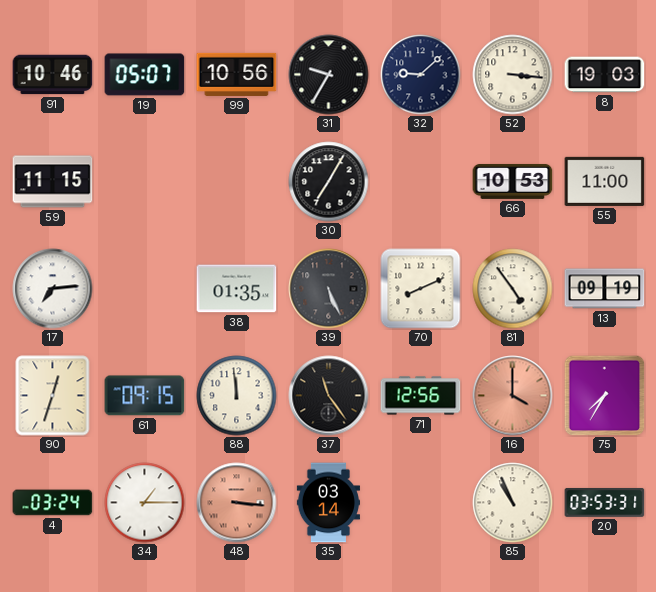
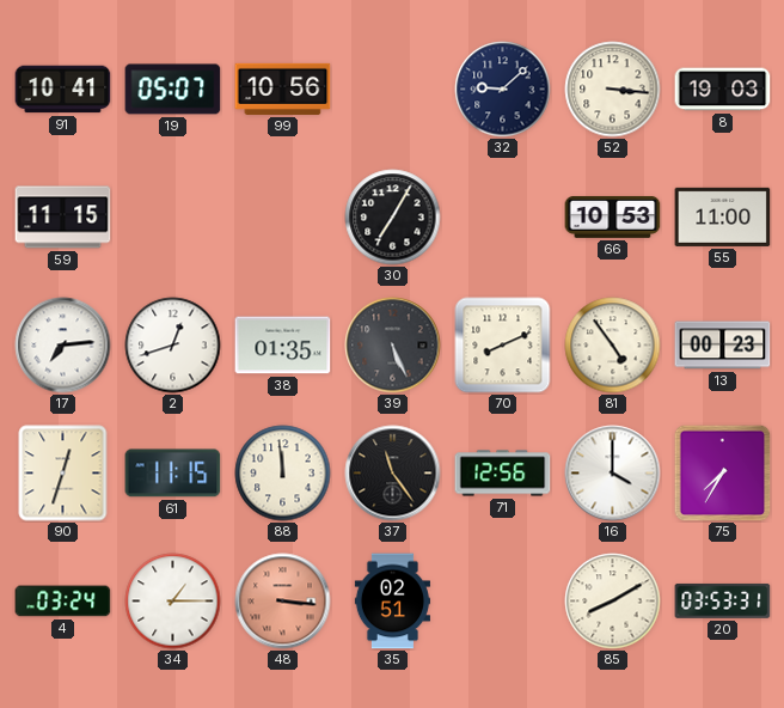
91: 10:46 -> 10:41 (63, 90)
31: 9:35 -> none (329, 75)
2: none -> 12:42 (173, 346)
13: 09:19 -> 00:23 (723, 346)
61: 09:15 -> 11:15 (173, 474)
16 dial: salmon -> white (613, 474)
35: 03:14 -> 02:51 (392, 602)
85: 10:56 -> 8:10 (613, 602)
